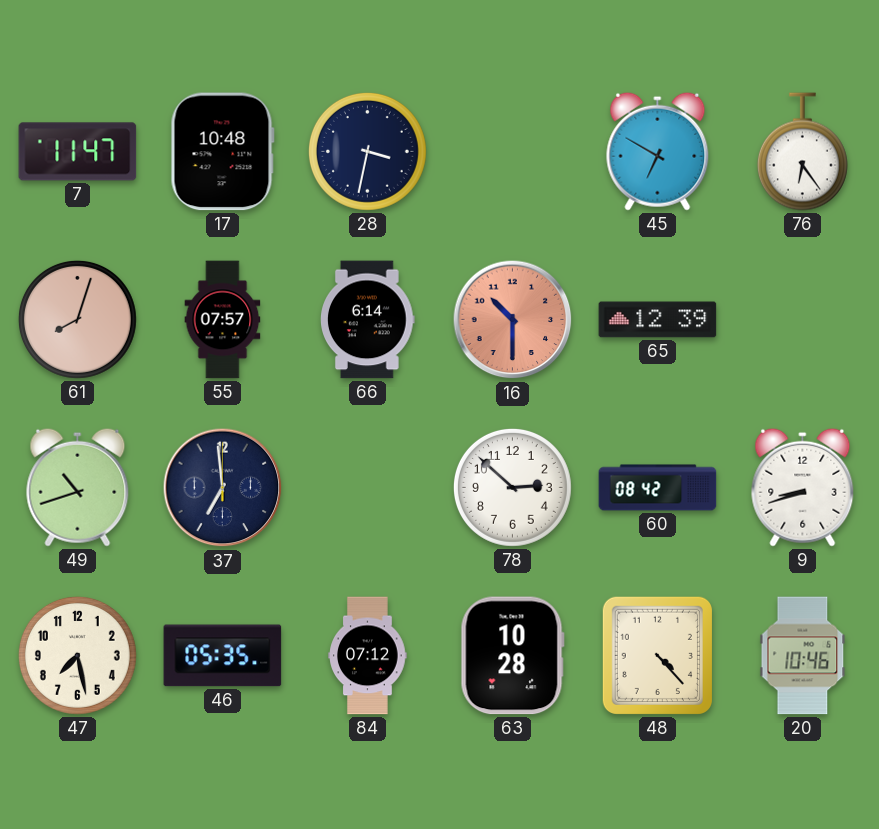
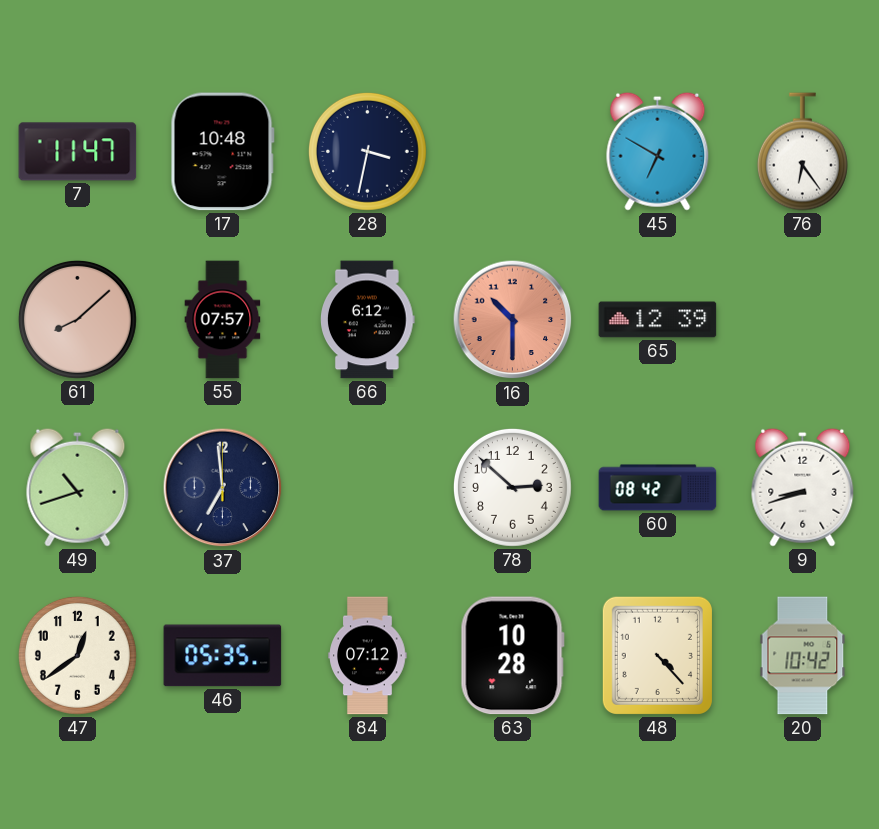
61: 8:03 -> 8:08 (77, 319)
66: 6:14 -> 6:12 (368, 320)
47: 7:28 -> 12:39 (77, 655)
20: 10:46 -> 10:42 (803, 656)
